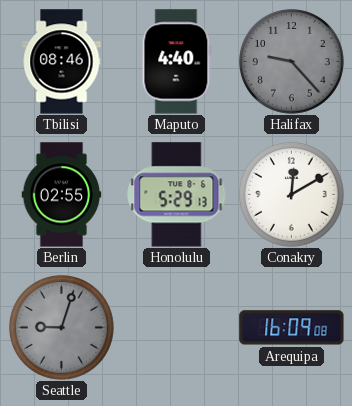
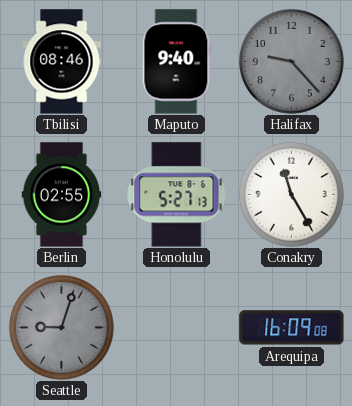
Maputo: 4:40 -> 9:40 (177, 62)
Honolulu: 5:29 -> 5:27 (177, 195)
Conakry: 12:10 -> 11:25 (291, 194)
